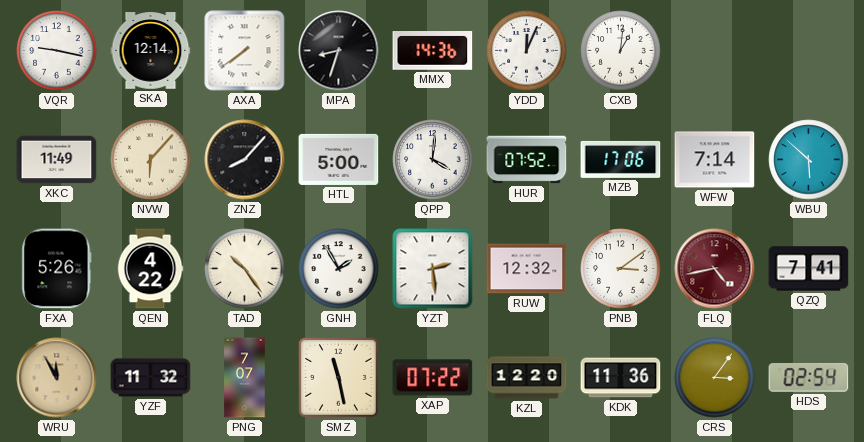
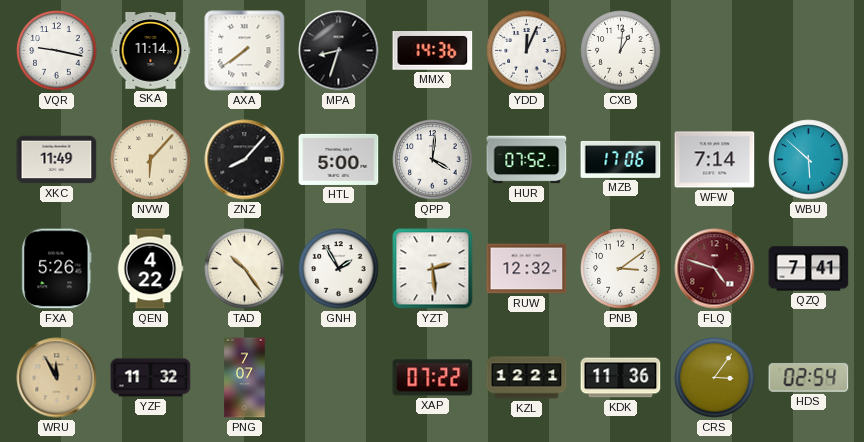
SKA: 12:14 -> 11:14 (151, 51)
FLQ: 4:43 -> 4:48 (715, 269)
SMZ: 11:28 -> none (339, 378)
KZL: 12:20 -> 12:21 (527, 378)
